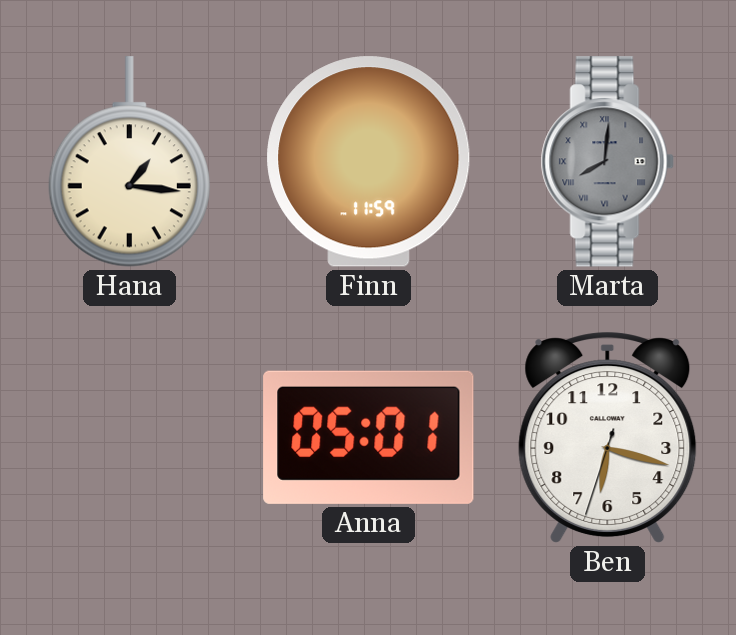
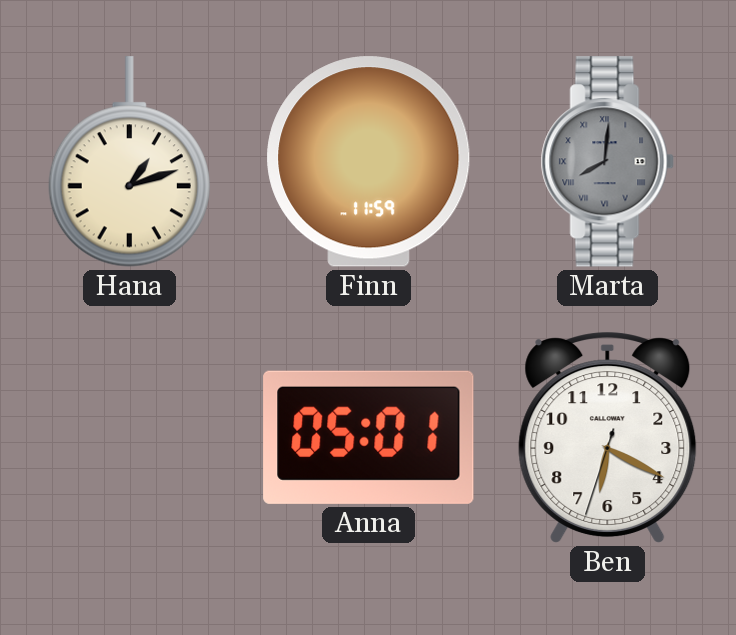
Hana: 1:16 -> 1:12 (129, 162)
Ben: 6:17 -> 6:19 (608, 438)
